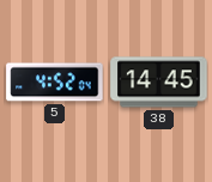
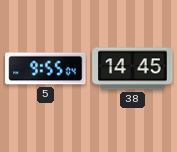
5: 4:52 -> 9:55 (46, 69)
